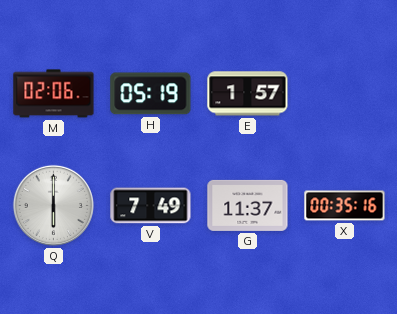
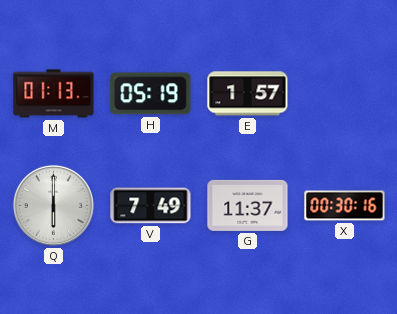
M: 02:06 -> 01:13 (54, 94)
X: 00:35 -> 00:30 (345, 206)
